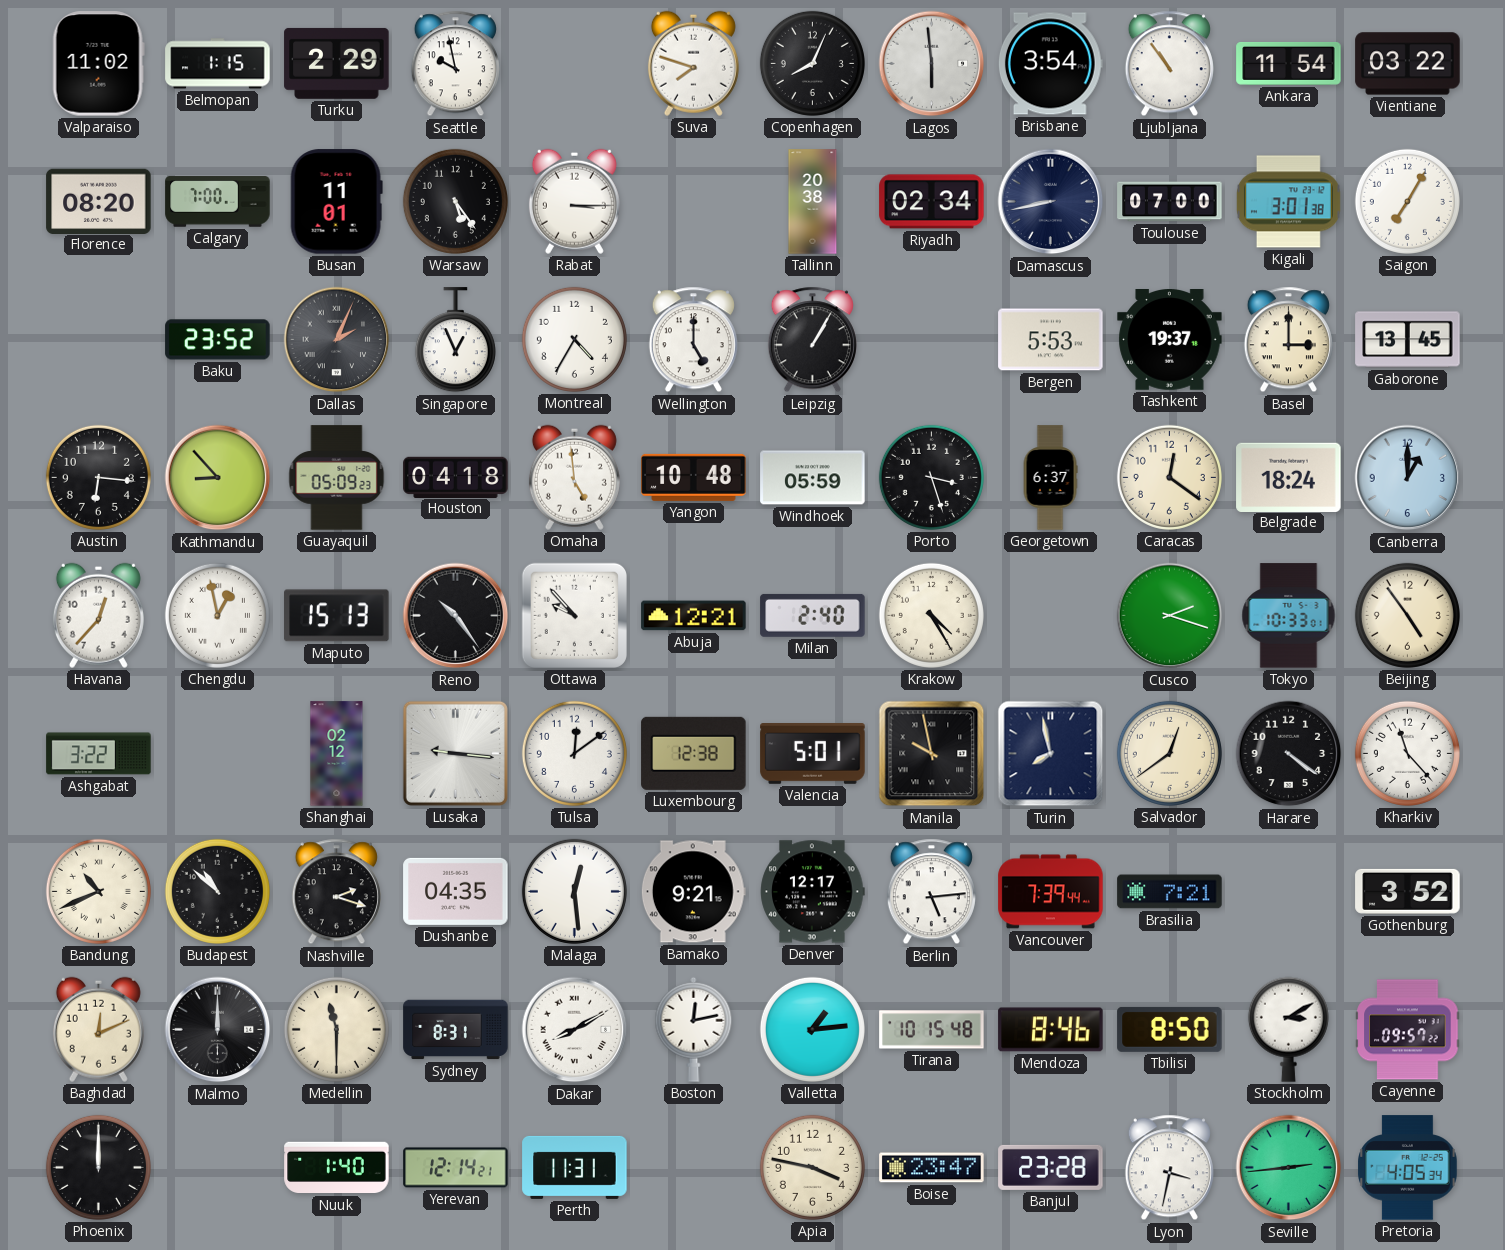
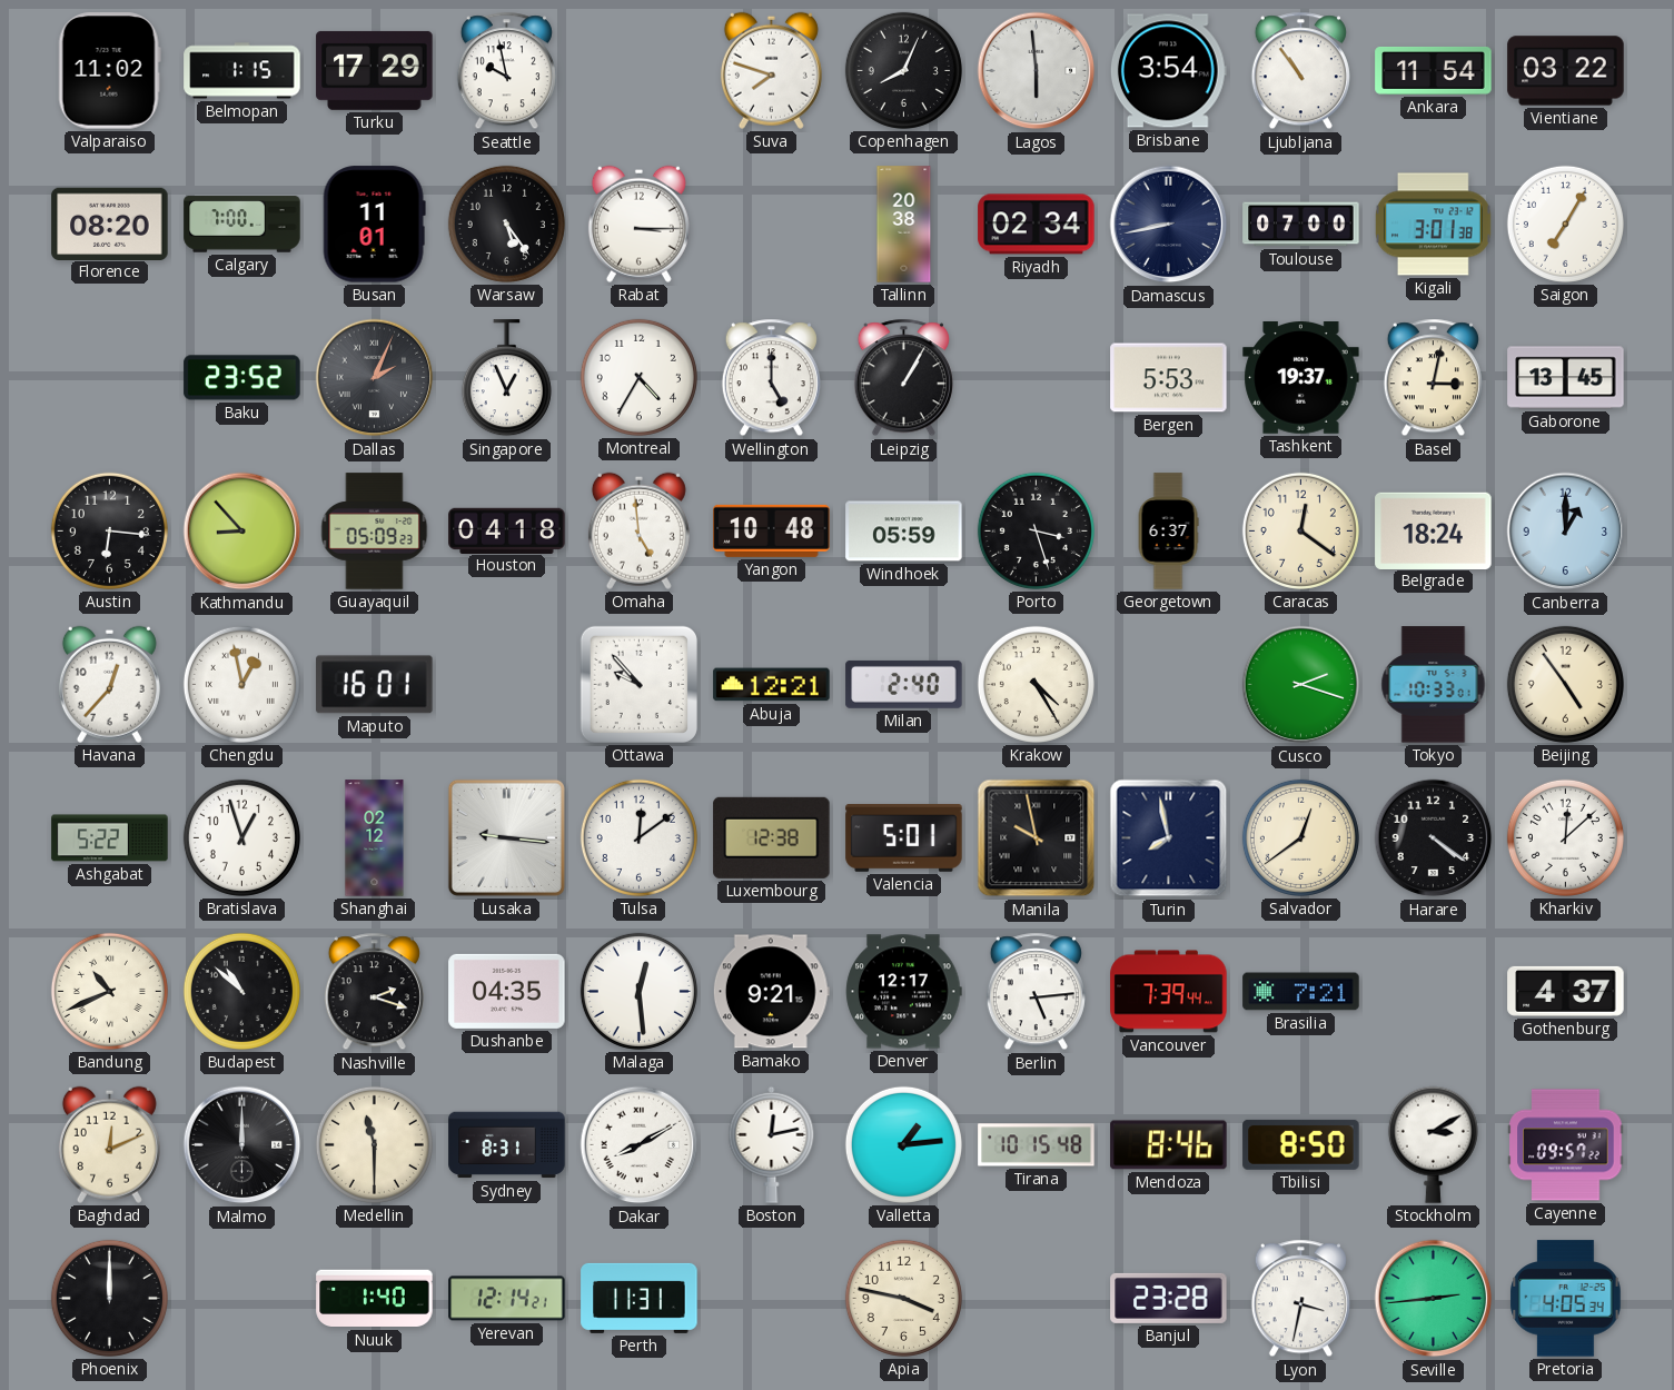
Turku: 2:29 -> 17:29 (375, 70)
Basel: 3:00 -> 3:02 (1433, 378)
Maputo: 15:13 -> 16:01 (375, 685)
Reno: 10:24 -> none (456, 616)
Ashgabat: 3:22 -> 5:22 (110, 838)
Bratislava: none -> 12:57 (241, 837)
Kharkiv: 11:23 -> 12:08 (1565, 837)
Gothenburg: 3:52 -> 4:37 (1566, 991)
Boise: 23:47 -> none (932, 1168)
